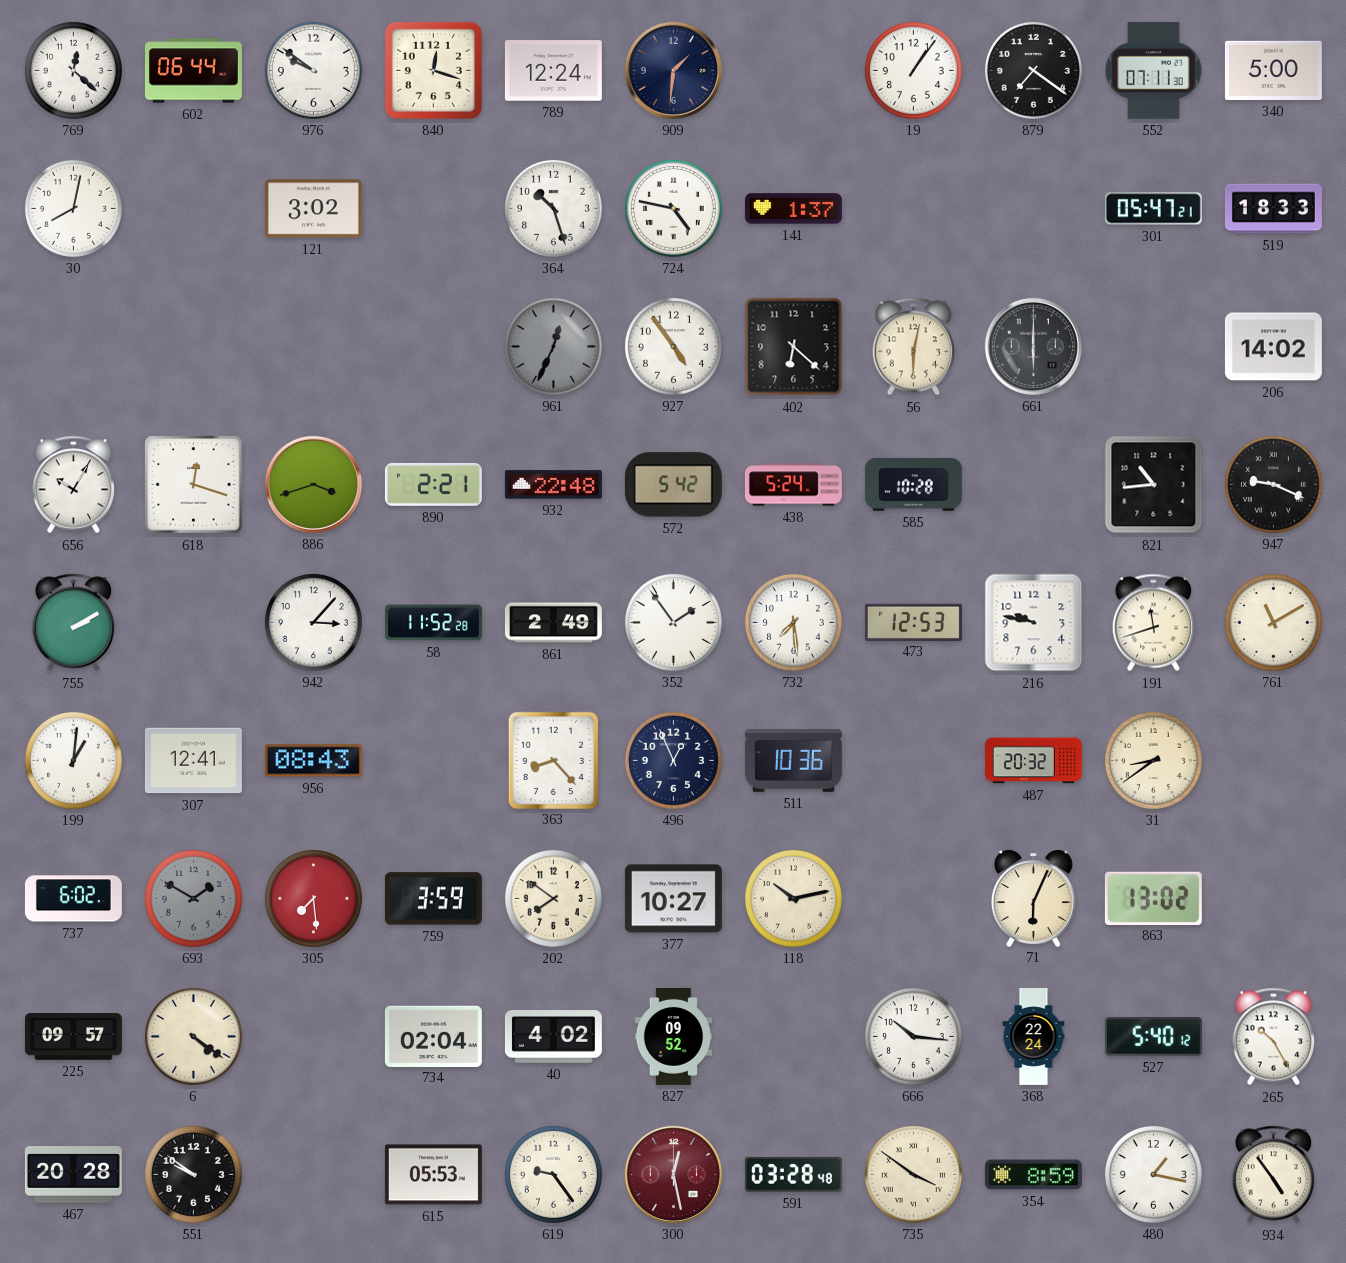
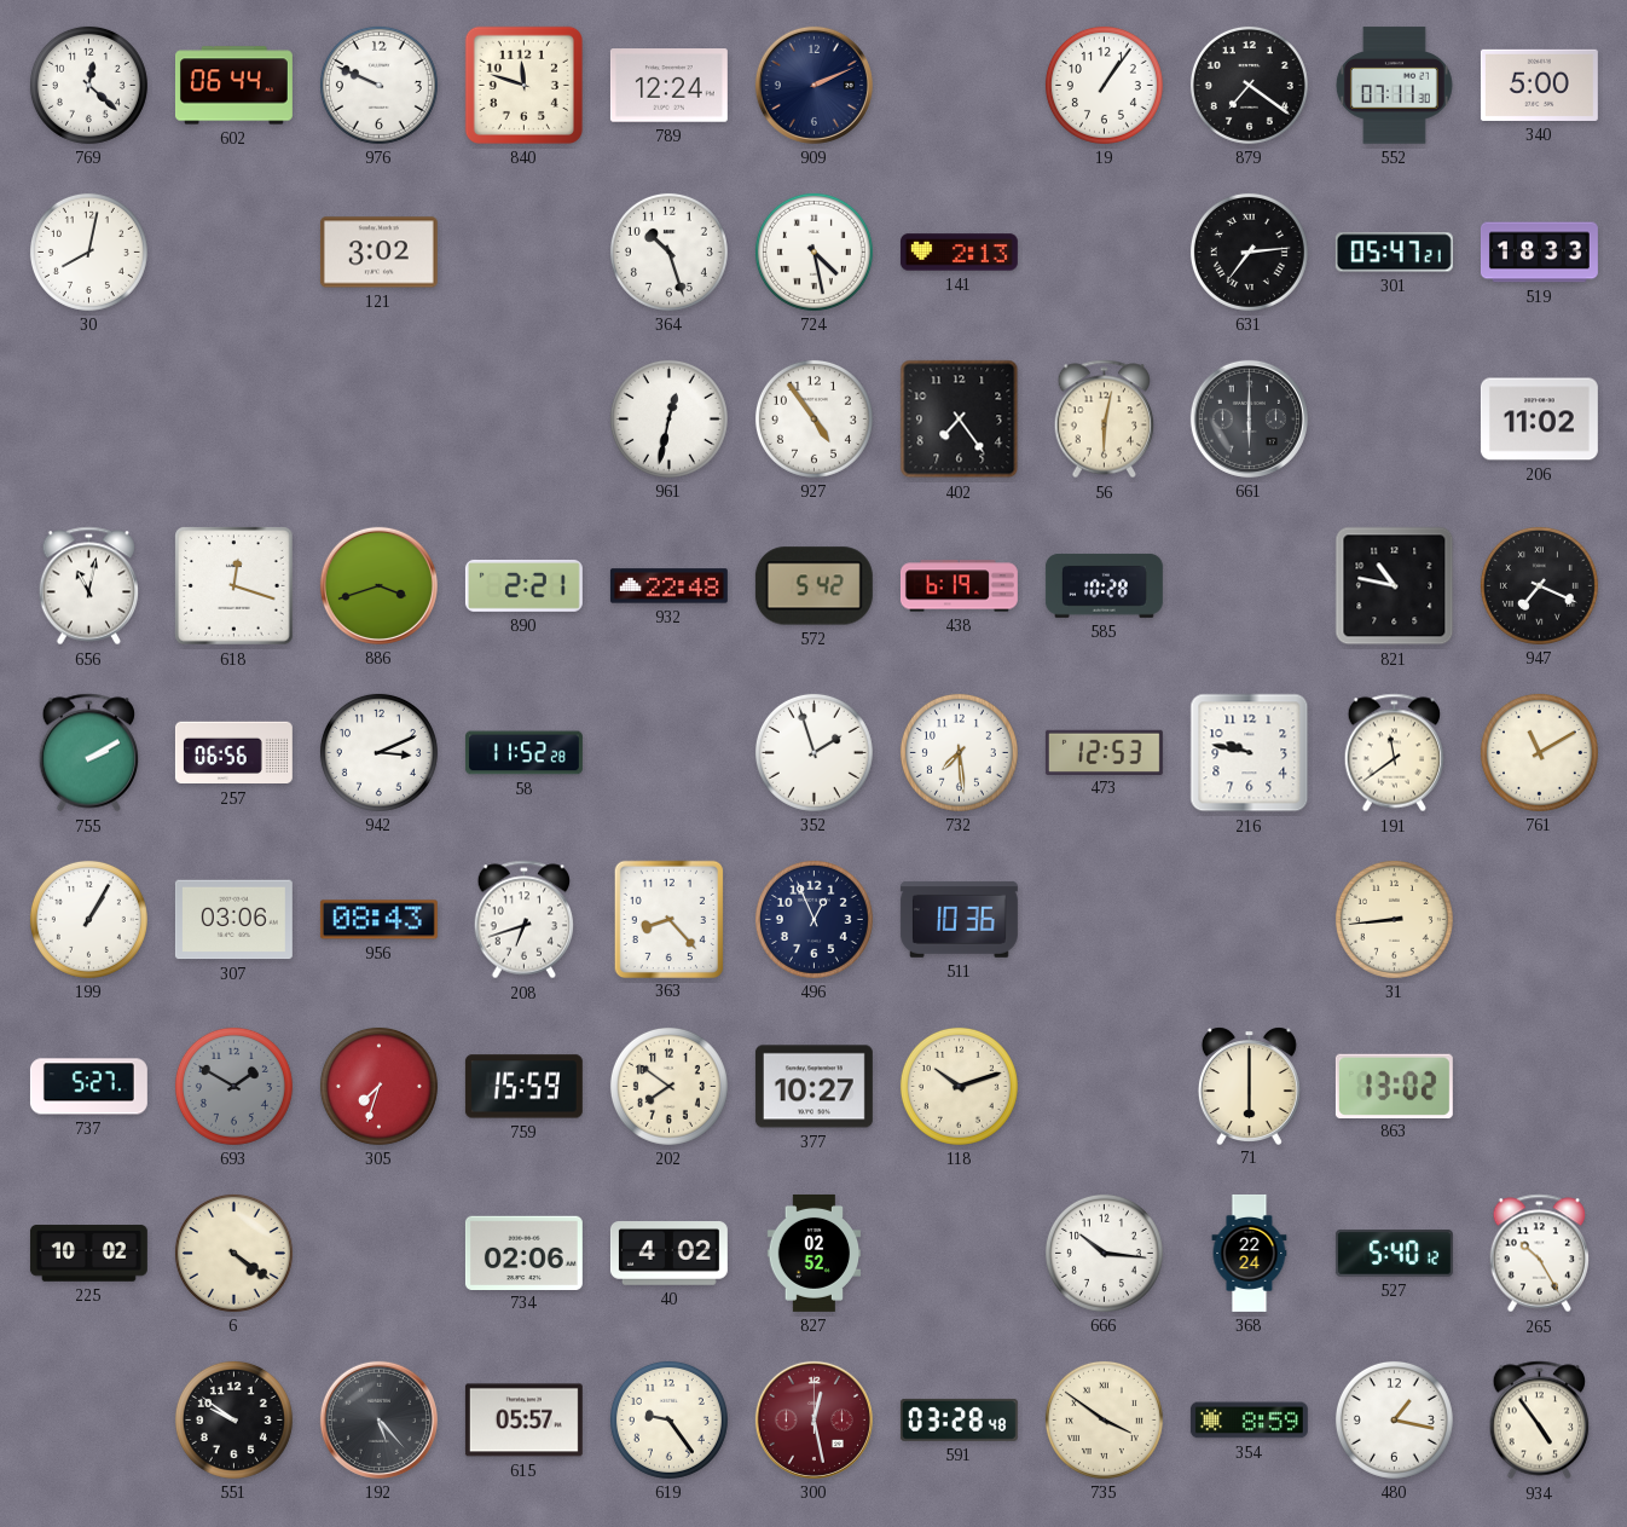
976: 9:51 -> 9:49 (378, 85)
840: 12:18 -> 11:48 (523, 85)
909: 1:31 -> 2:11 (813, 85)
724: 4:47 -> 4:28 (813, 251)
141: 1:37 -> 2:13 (959, 253)
631: none -> 7:14 (1249, 251)
961: 12:34 -> 12:32 (668, 418)
961 dial: grey -> white (668, 418)
402: 6:22 -> 7:24 (960, 420)
206: 14:02 -> 11:02 (1539, 420)
656: 10:05 -> 11:02 (89, 586)
438: 5:24 -> 6:19 (959, 586)
821: 10:44 -> 10:47 (1395, 586)
947: 9:19 -> 7:19 (1539, 585)
257: none -> 06:56 (233, 753)
942: 3:07 -> 3:11 (378, 752)
861: 2:49 -> none (553, 623)
352: 1:54 -> 1:57 (813, 752)
191: 11:42 -> 11:39 (1395, 753)
199: 1:01 -> 1:05 (88, 919)
307: 12:41 -> 03:06 (233, 920)
208: none -> 6:42 (525, 920)
487: 20:32 -> none (1033, 761)
31: 8:39 -> 8:44 (1394, 919)
737: 6:02 -> 5:27 (88, 1087)
305: 7:29 -> 7:33 (378, 1086)
759: 3:59 -> 15:59 (523, 1087)
118: 10:13 -> 10:12 (959, 1086)
71: 6:04 -> 6:00 (1249, 1086)
225: 09:57 -> 10:02 (88, 1254)
734: 02:04 -> 02:06 (523, 1253)
827: 09:52 -> 02:52 (815, 1253)
467: 20:28 -> none (73, 1175)
192: none -> 5:23 (378, 1419)
615: 05:53 -> 05:57 (523, 1421)
